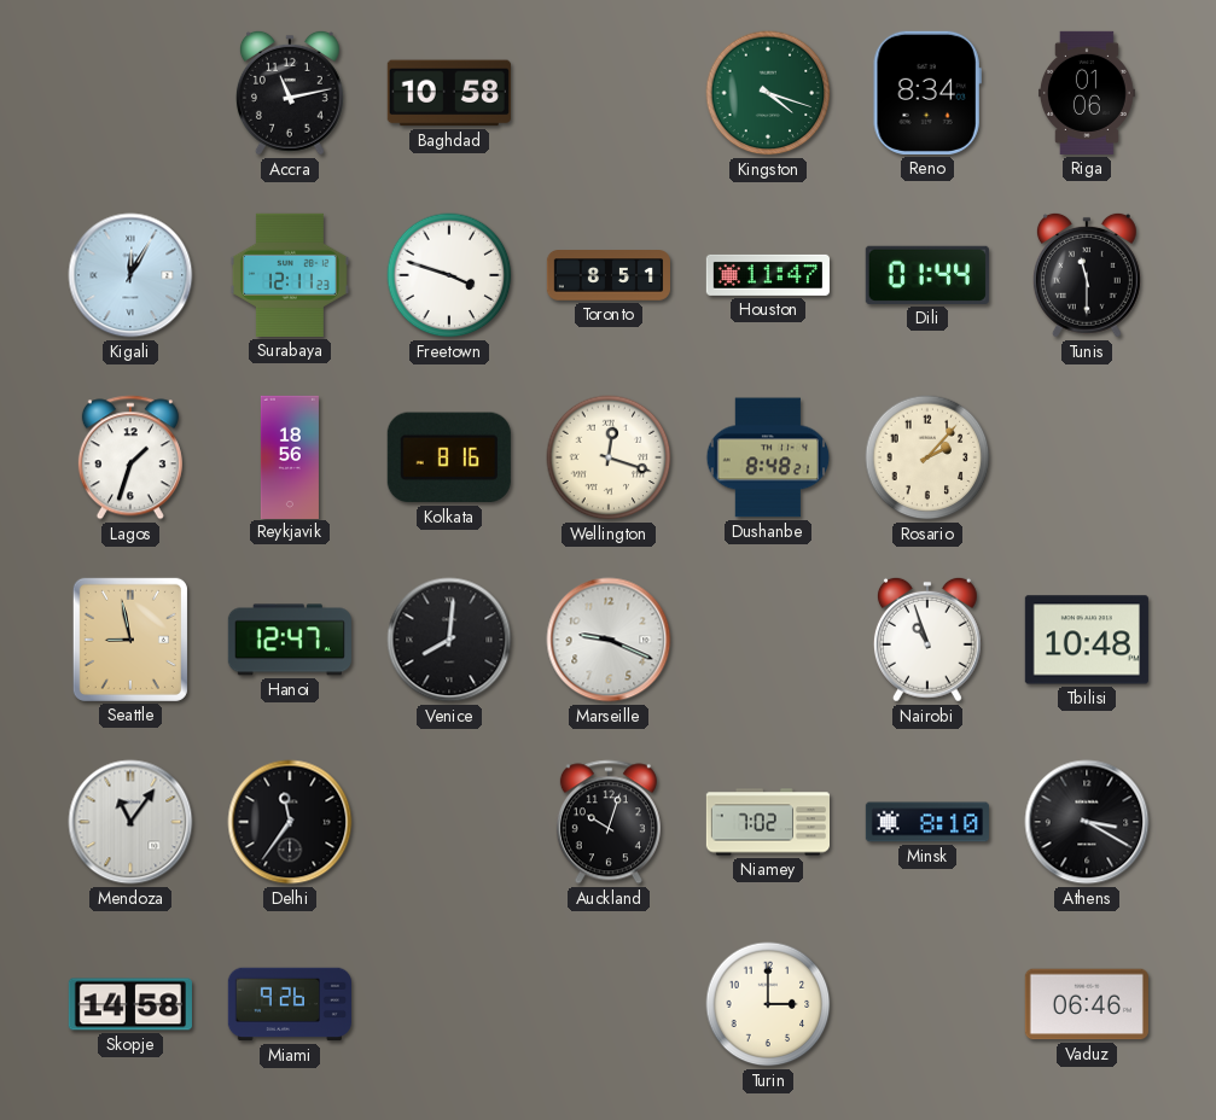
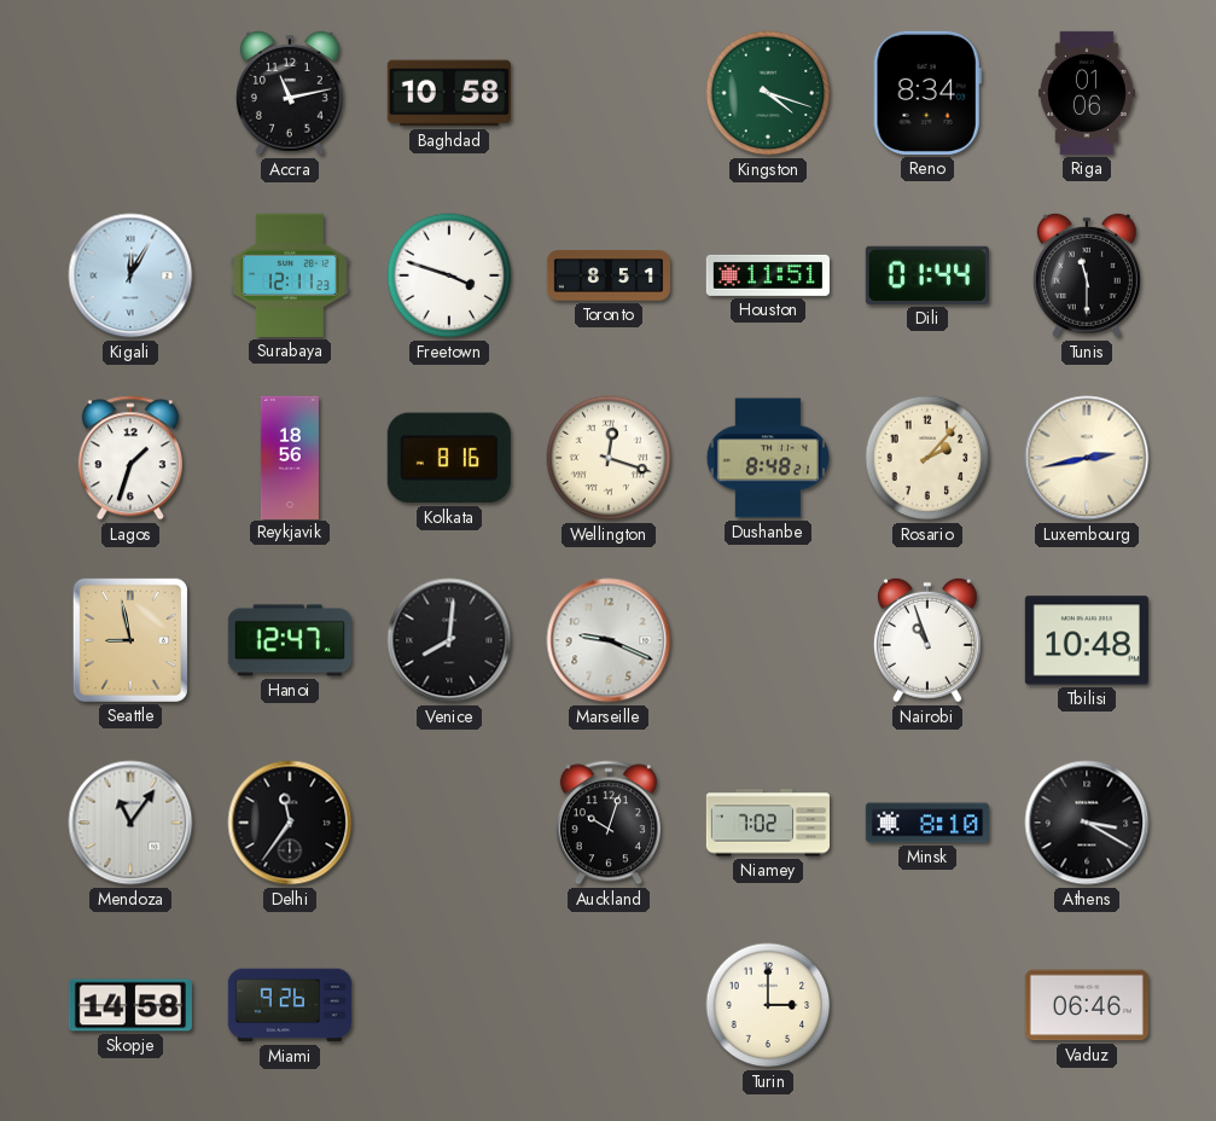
Houston: 11:47 -> 11:51 (768, 275)
Luxembourg: none -> 2:43 (1087, 458)
